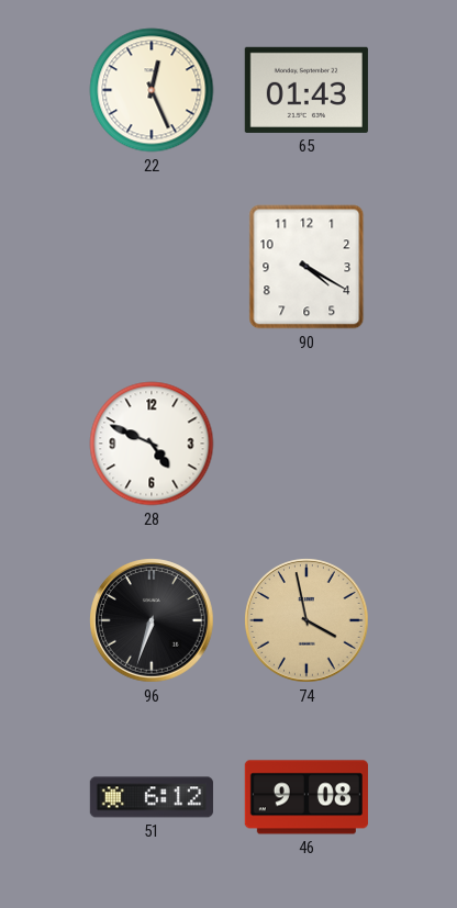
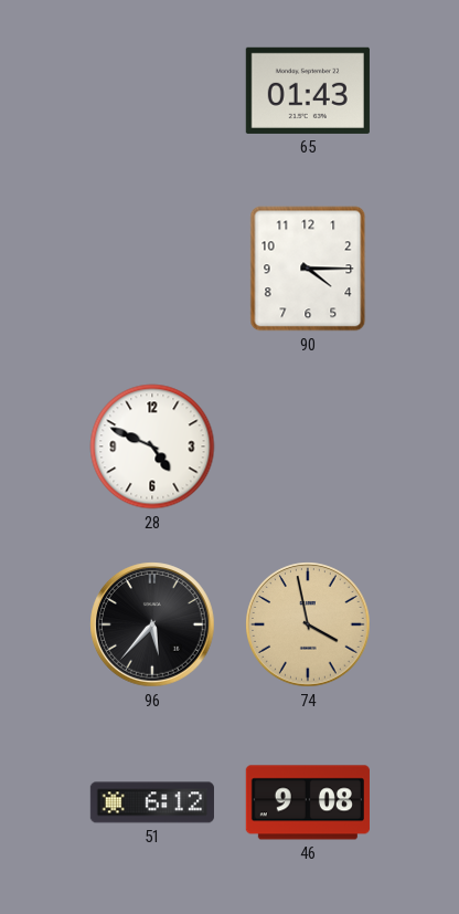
22: 12:26 -> none (152, 90)
90: 4:20 -> 4:15 (308, 269)
96: 6:33 -> 5:37 (152, 624)
